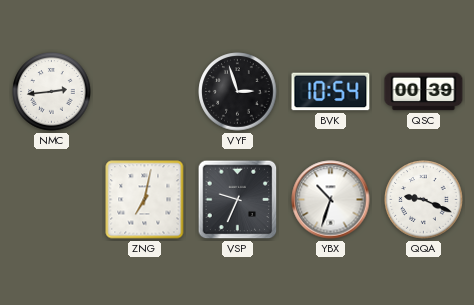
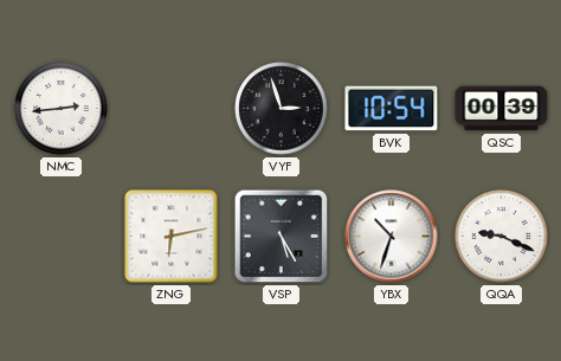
ZNG: 7:02 -> 6:13 (172, 237)
VSP: 9:34 -> 5:25 (282, 237)
